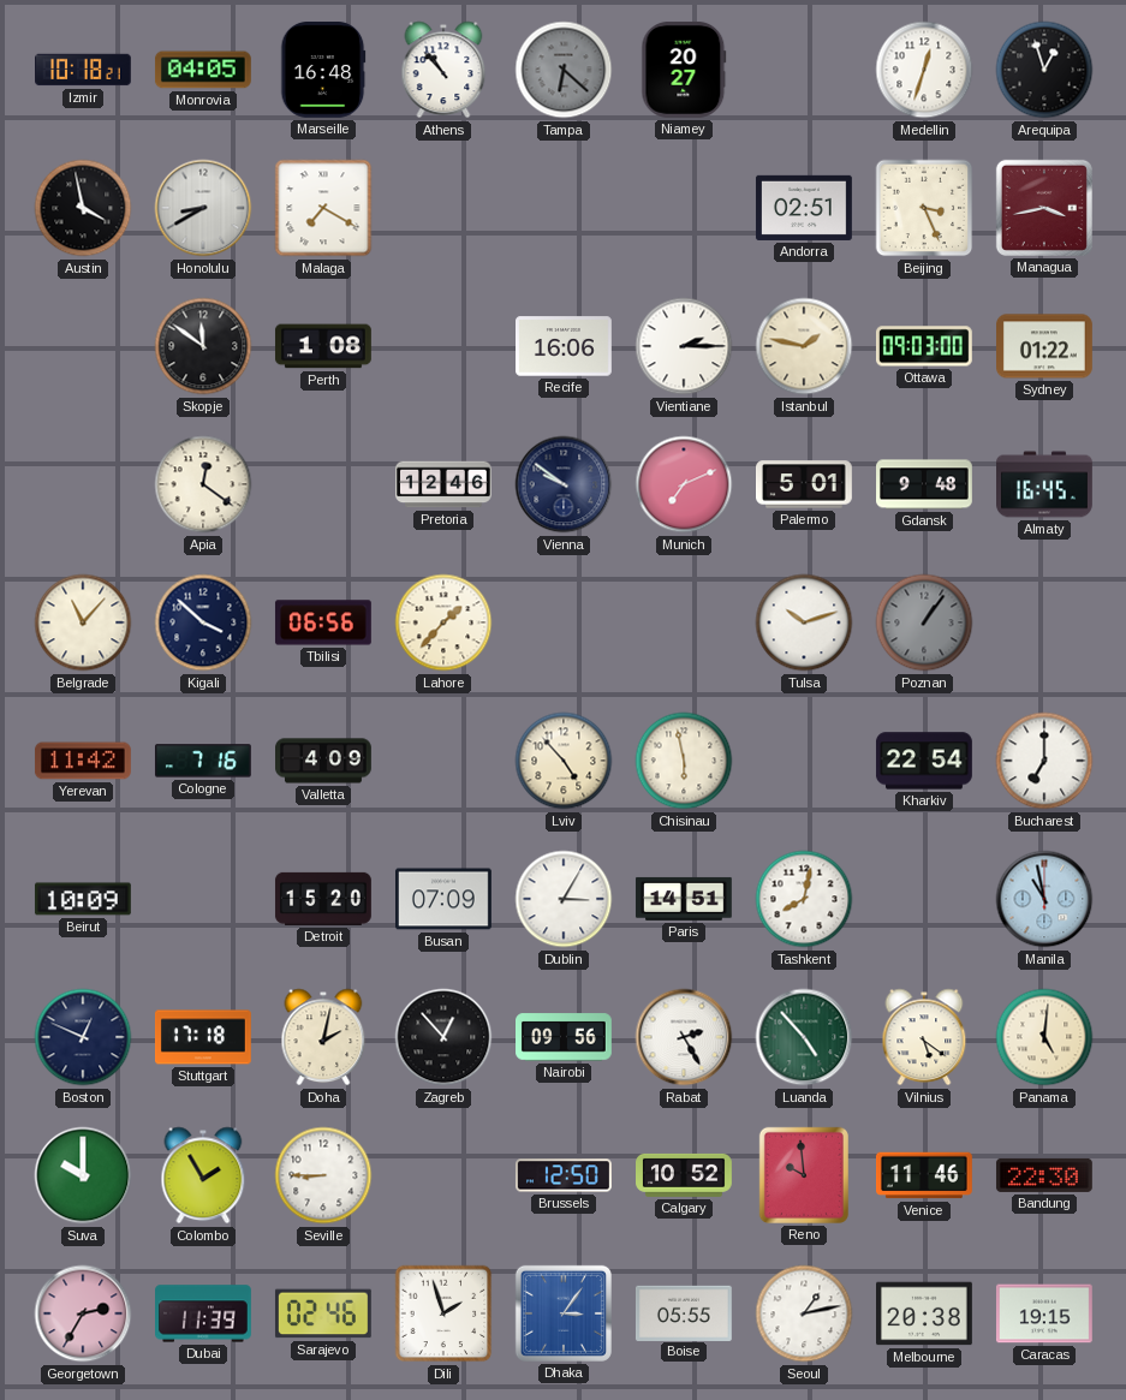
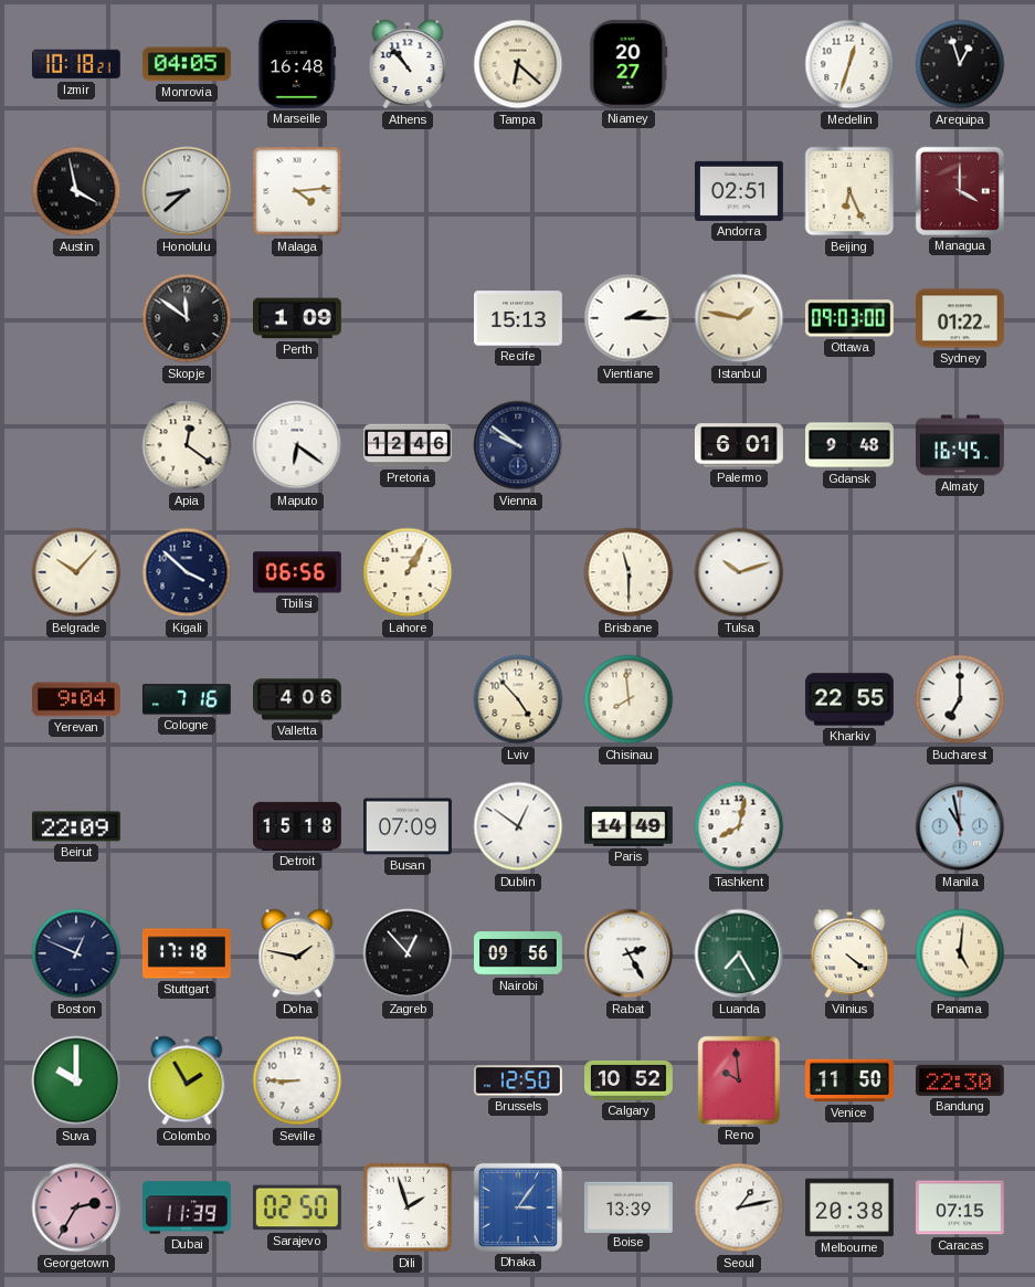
Tampa dial: grey -> cream (518, 64)
Honolulu: 8:40 -> 8:38 (187, 191)
Malaga: 7:20 -> 4:14 (297, 191)
Beijing: 3:26 -> 6:26 (849, 191)
Managua: 3:43 -> 4:00 (960, 191)
Perth: 1:08 -> 1:09 (297, 318)
Recife: 16:06 -> 15:13 (519, 318)
Maputo: none -> 6:21 (297, 445)
Munich: 7:11 -> none (684, 484)
Palermo: 5:01 -> 6:01 (740, 445)
Belgrade: 11:07 -> 10:07 (76, 572)
Lahore: 1:37 -> 1:05 (408, 572)
Brisbane: none -> 11:30 (629, 572)
Poznan: 1:06 -> none (924, 622)
Yerevan: 11:42 -> 9:04 (76, 699)
Valletta: 4:09 -> 4:06 (298, 699)
Chisinau: 5:58 -> 7:59 (629, 699)
Kharkiv: 22:54 -> 22:55 (849, 699)
Beirut: 10:09 -> 22:09 (76, 826)
Detroit: 15:20 -> 15:18 (297, 826)
Dublin: 3:05 -> 12:51 (518, 826)
Paris: 14:51 -> 14:49 (629, 826)
Doha: 2:02 -> 1:47 (297, 953)
Luanda: 4:53 -> 7:25 (739, 953)
Vilnius: 5:21 -> 4:21 (849, 953)
Venice: 11:46 -> 11:50 (851, 1080)
Sarajevo: 02:46 -> 02:50 (297, 1207)
Boise: 05:55 -> 13:39 (629, 1206)
Caracas: 19:15 -> 07:15 (960, 1207)
